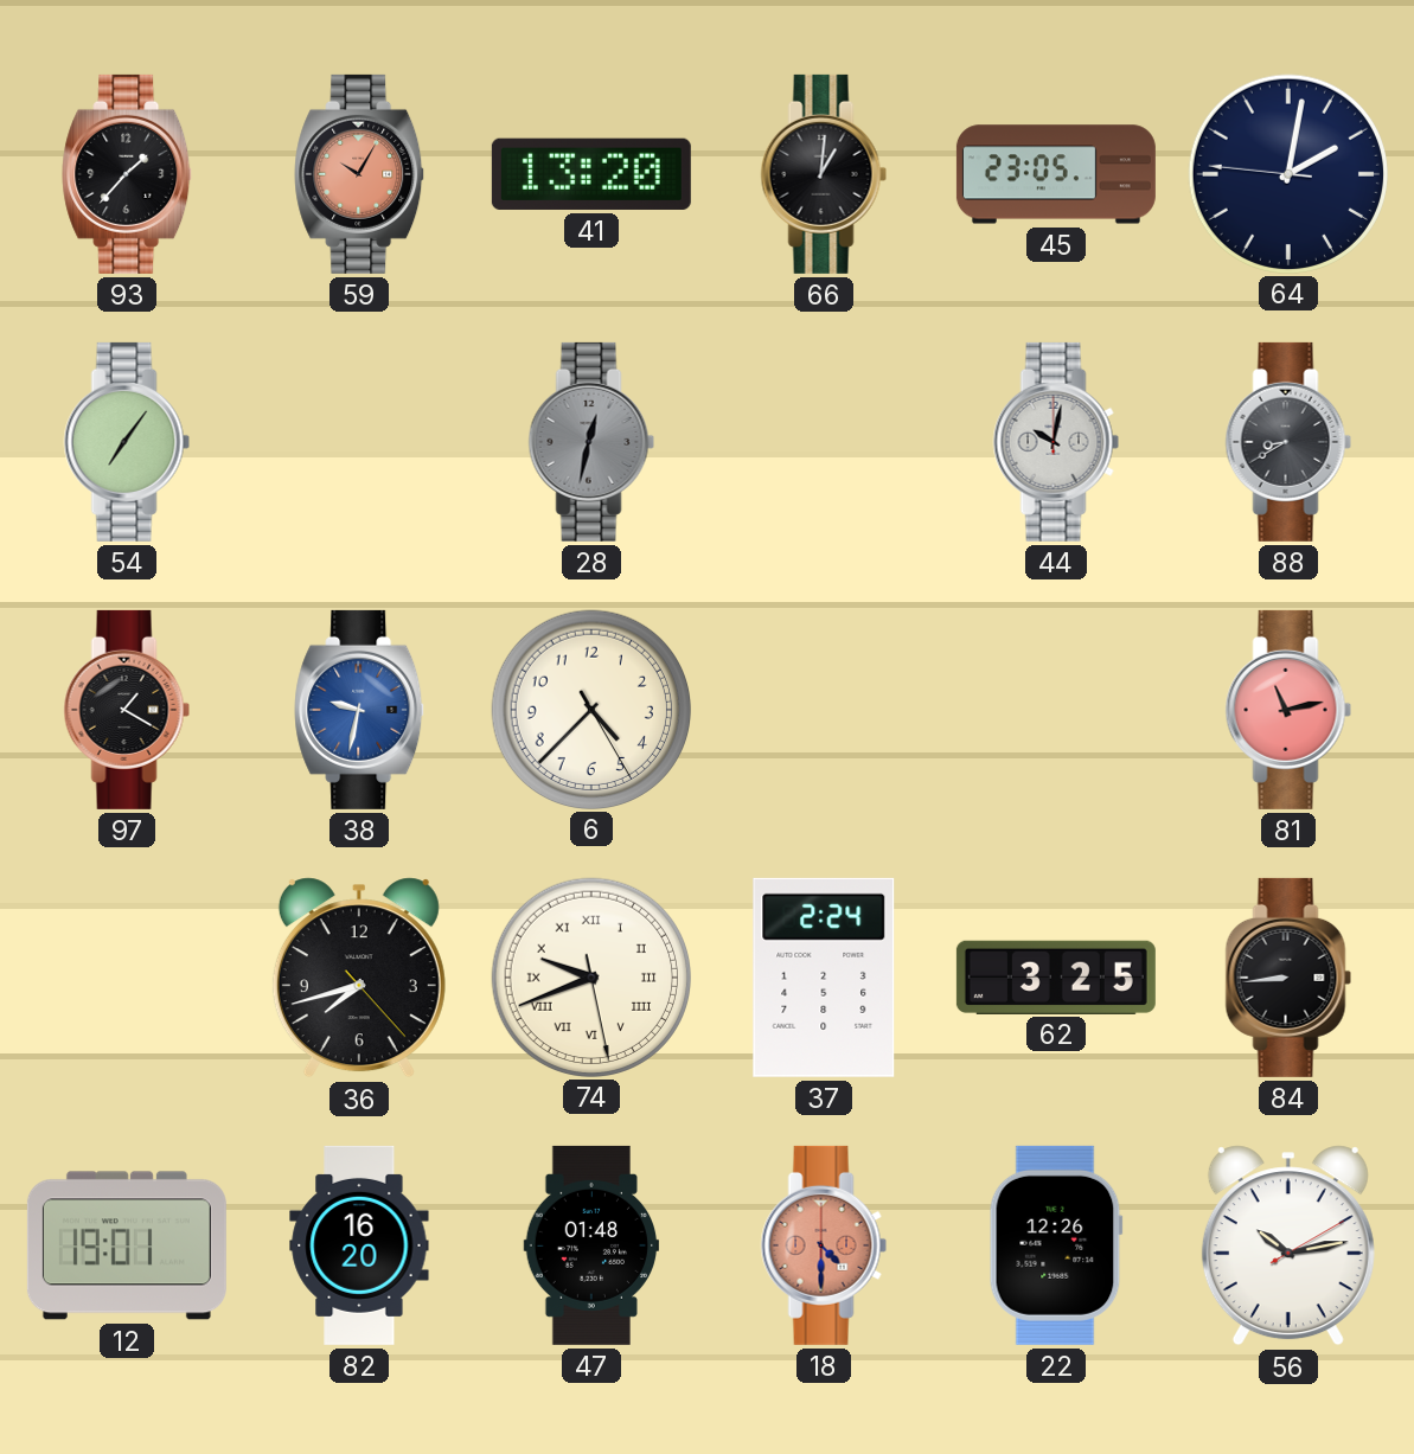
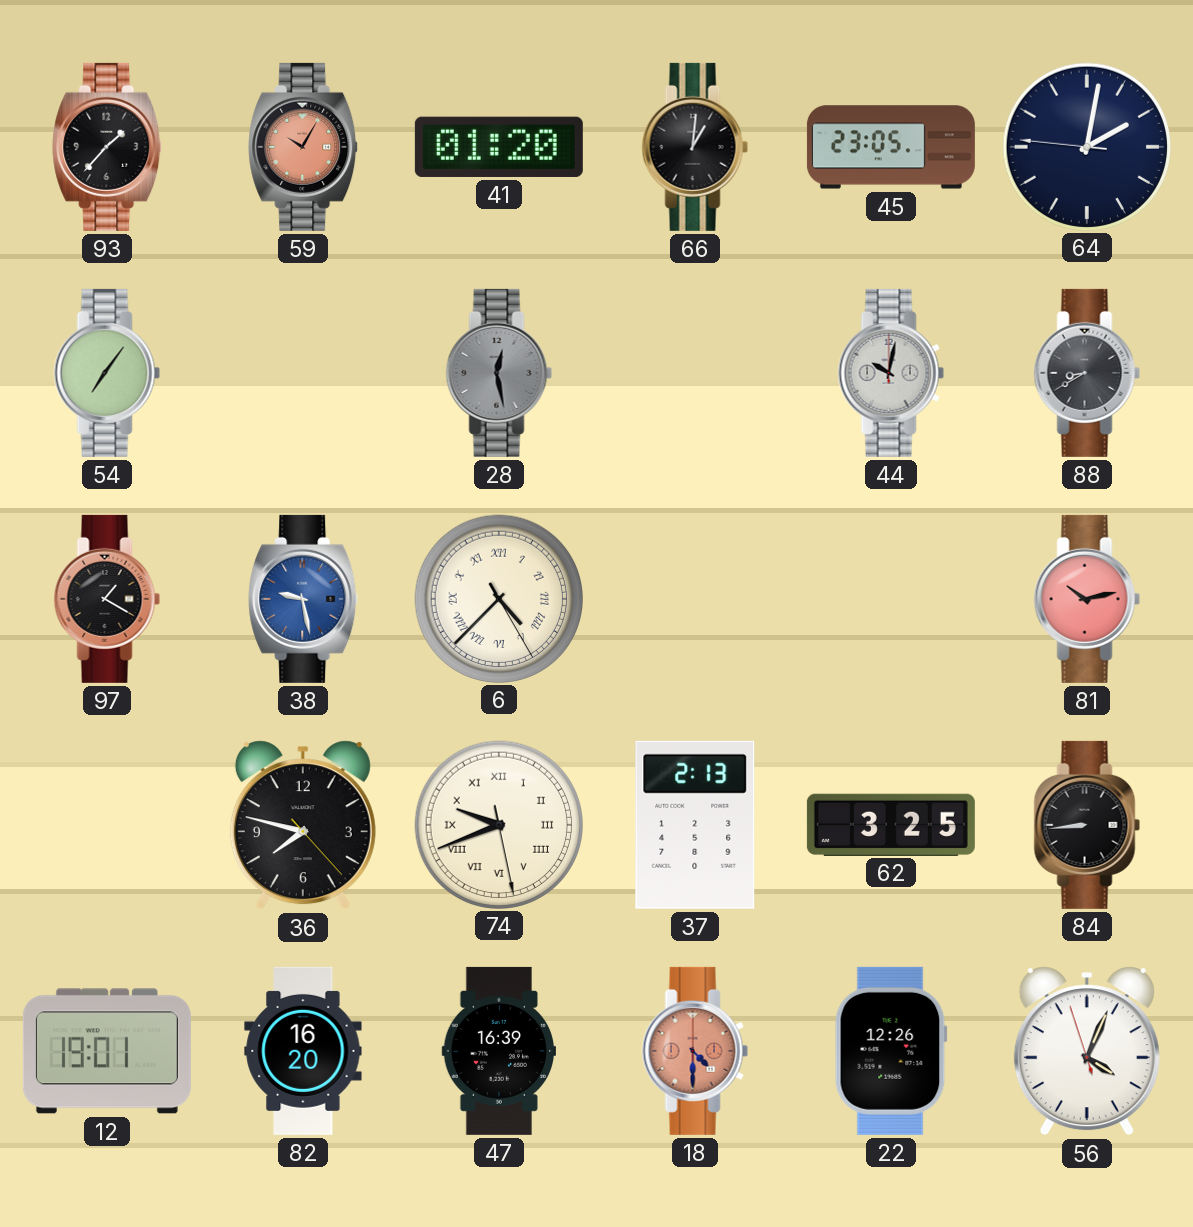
41: 13:20 -> 01:20 (499, 147)
28: 12:32 -> 12:28 (499, 373)
38: 9:32 -> 9:28 (304, 599)
6 numerals: Arabic -> Roman (498, 598)
81: 11:13 -> 10:13 (1087, 599)
36: 7:42 -> 7:47 (303, 825)
37: 2:24 -> 2:13 (695, 825)
47: 01:48 -> 16:39 (499, 1051)
56: 10:13 -> 4:03 (1087, 1051)
